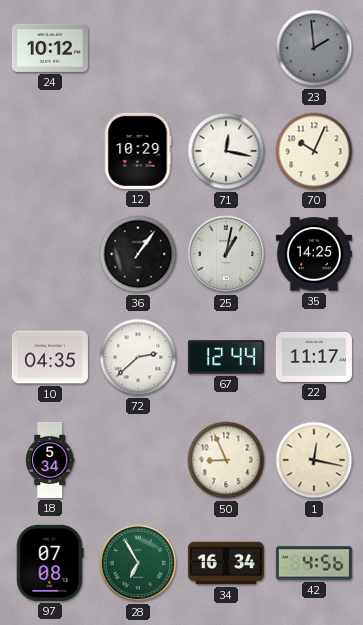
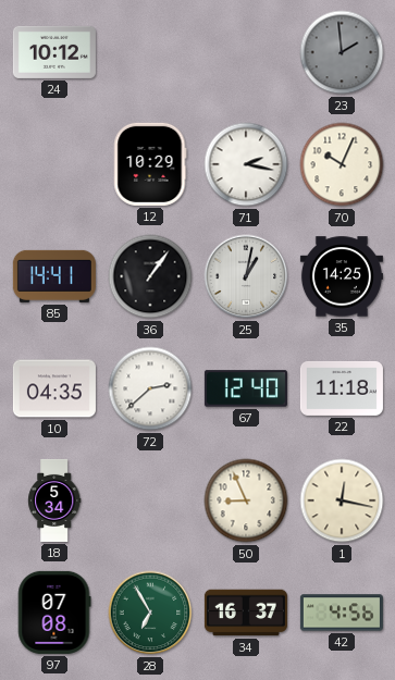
71: 12:17 -> 2:17 (246, 164)
85: none -> 14:41 (54, 276)
67: 12:44 -> 12:40 (246, 388)
22: 11:17 -> 11:18 (342, 388)
34: 16:34 -> 16:37 (246, 613)
